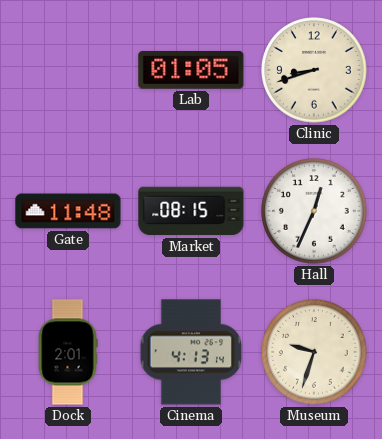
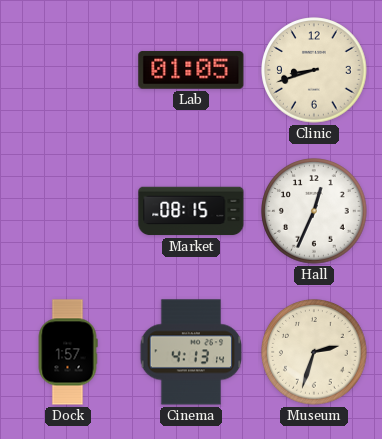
Gate: 11:48 -> none (68, 211)
Dock: 2:01 -> 1:57 (68, 352)
Museum: 9:33 -> 2:33 (314, 352)
